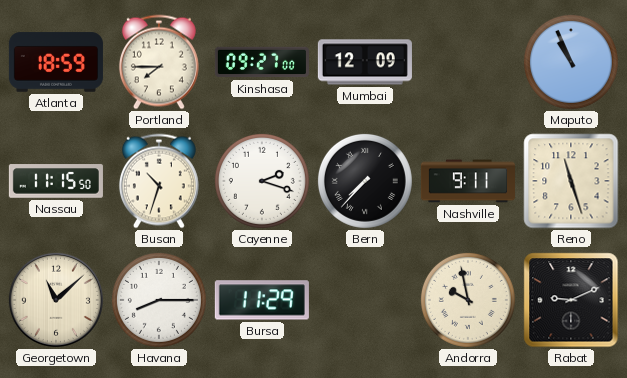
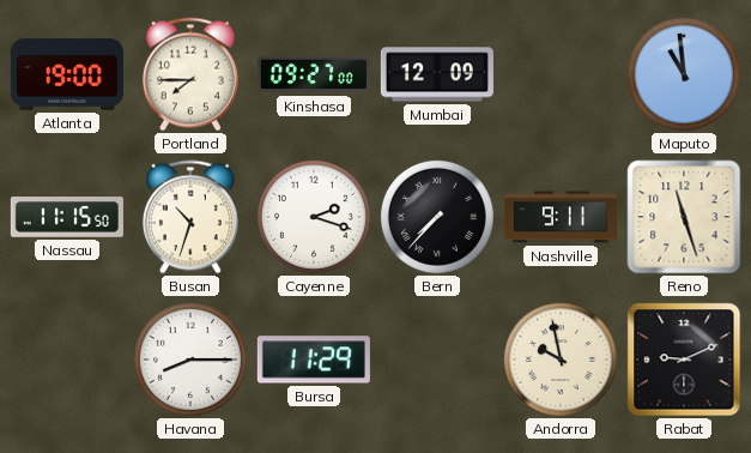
Atlanta: 18:59 -> 19:00 (67, 74)
Maputo: 10:56 -> 10:59 (684, 74)
Georgetown: 11:08 -> none (56, 300)
